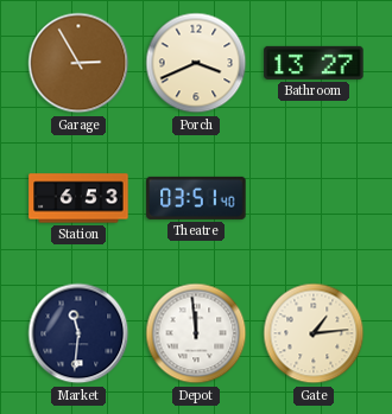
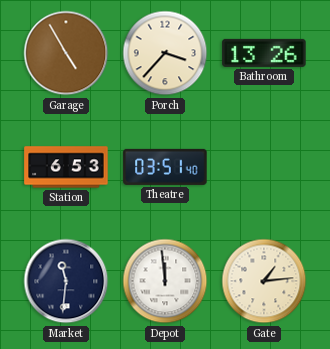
Garage: 2:55 -> 4:55 (66, 53)
Porch: 3:41 -> 3:37 (165, 53)
Bathroom: 13:27 -> 13:26 (264, 53)
